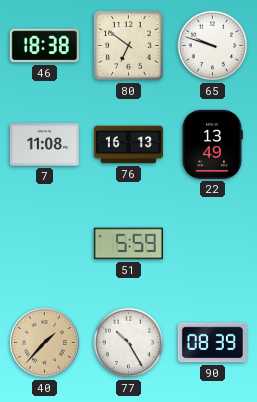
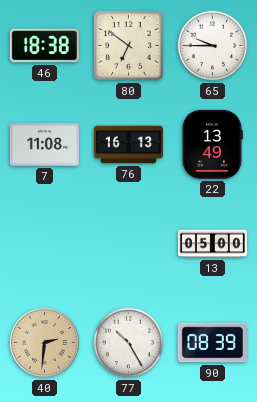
65: 9:48 -> 9:45 (213, 46)
51: 5:59 -> none (128, 244)
13: none -> 05:00 (212, 244)
40: 1:37 -> 2:31 (44, 342)
